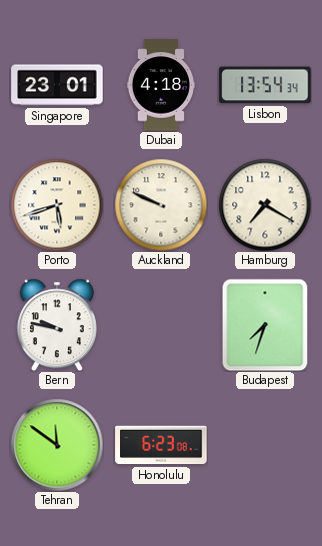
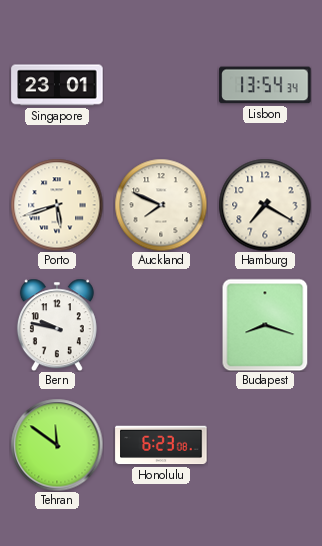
Dubai: 4:18 -> none (160, 85)
Auckland: 9:49 -> 7:49 (161, 205)
Budapest: 7:33 -> 8:18 (265, 325)
